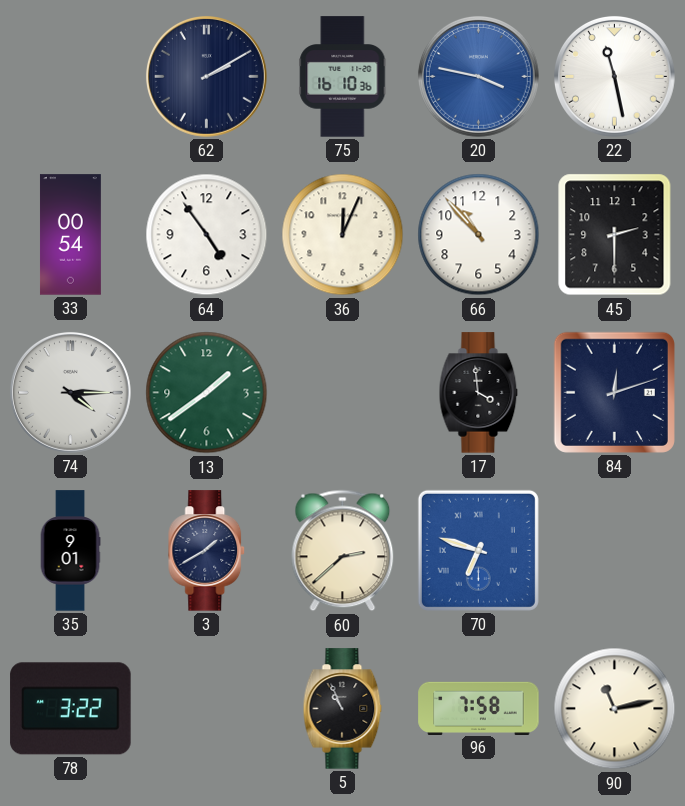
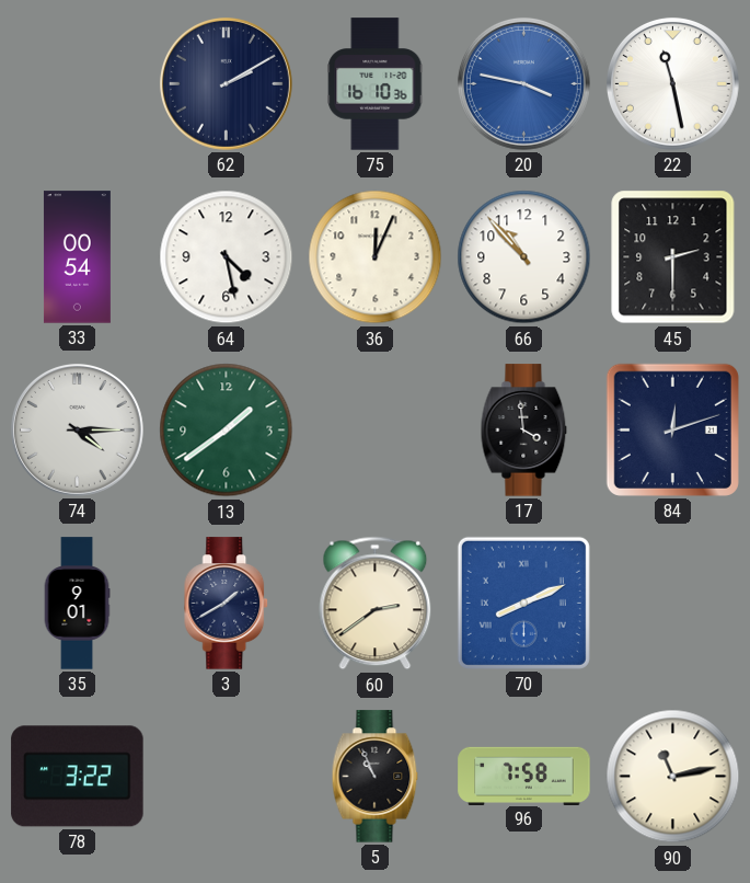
64: 4:54 -> 4:28 (227, 257)
60: 2:38 -> 2:39 (376, 604)
70: 6:48 -> 8:11 (523, 603)
